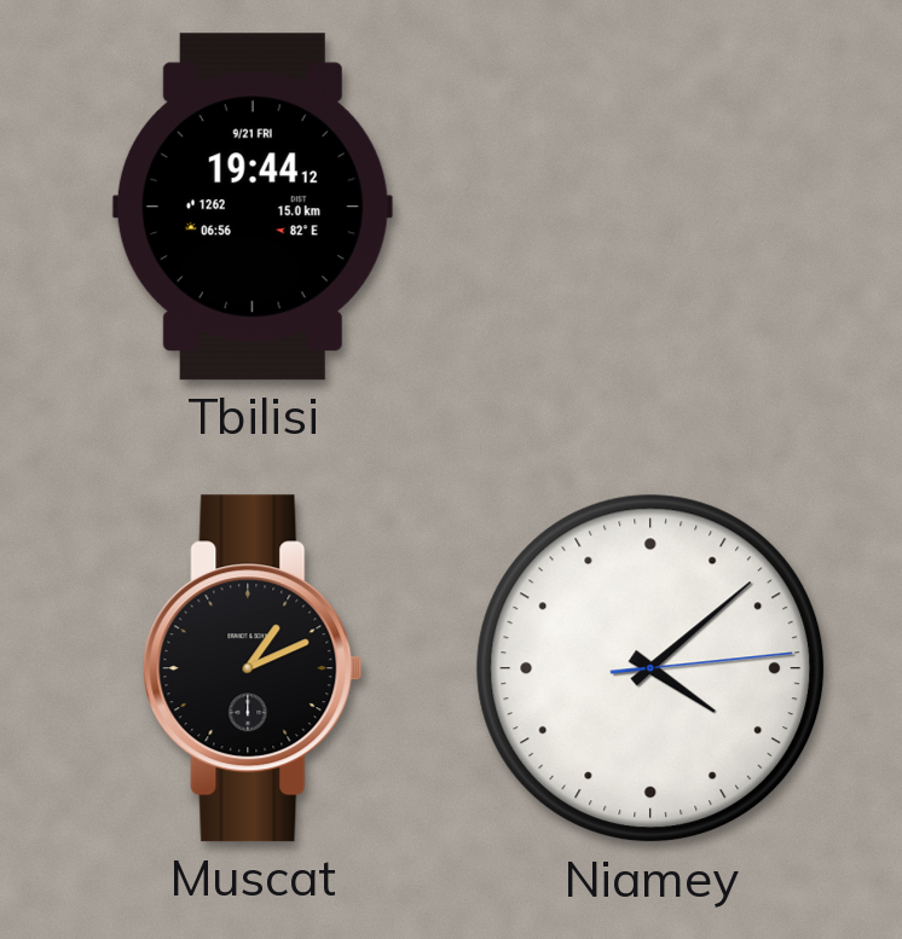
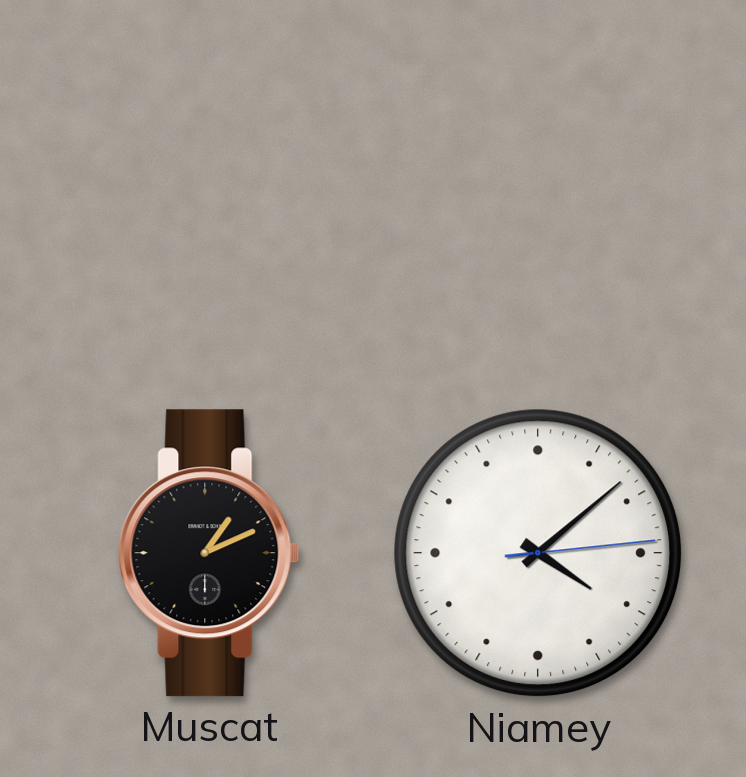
Tbilisi: 19:44 -> none (253, 207)
